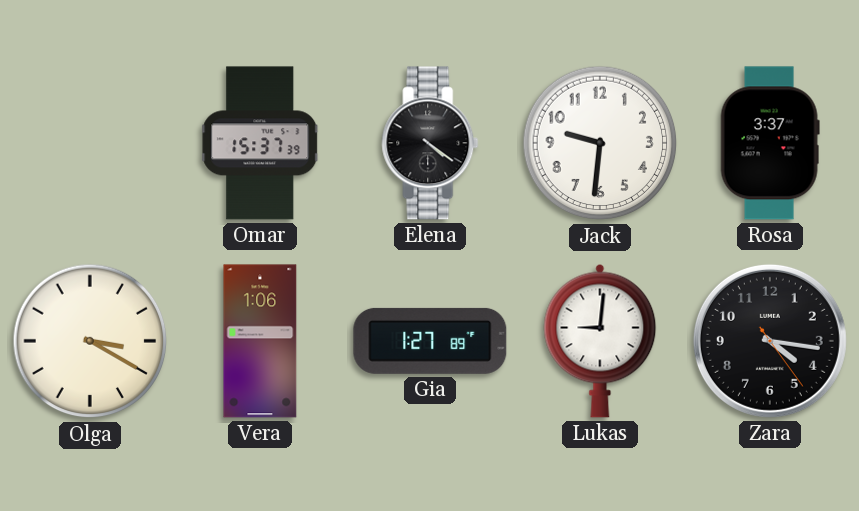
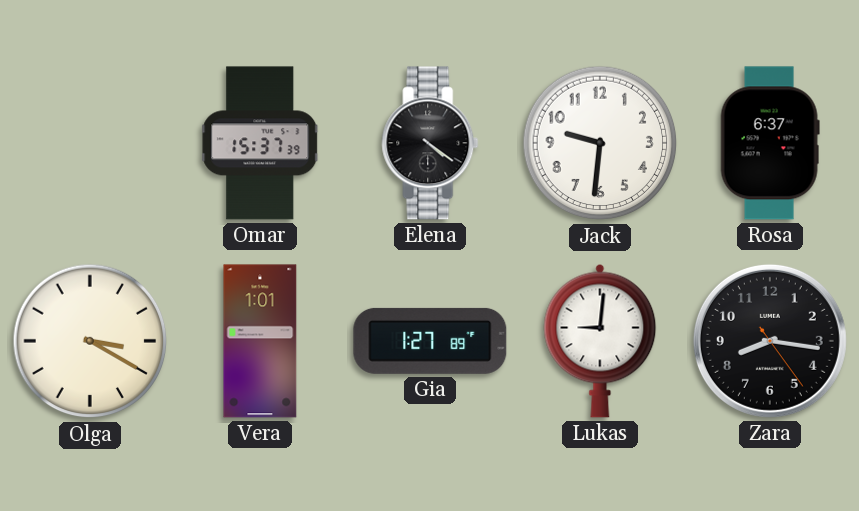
Rosa: 3:37 -> 6:37 (770, 143)
Vera: 1:06 -> 1:01 (260, 341)
Zara: 4:16 -> 8:16 (770, 341)
